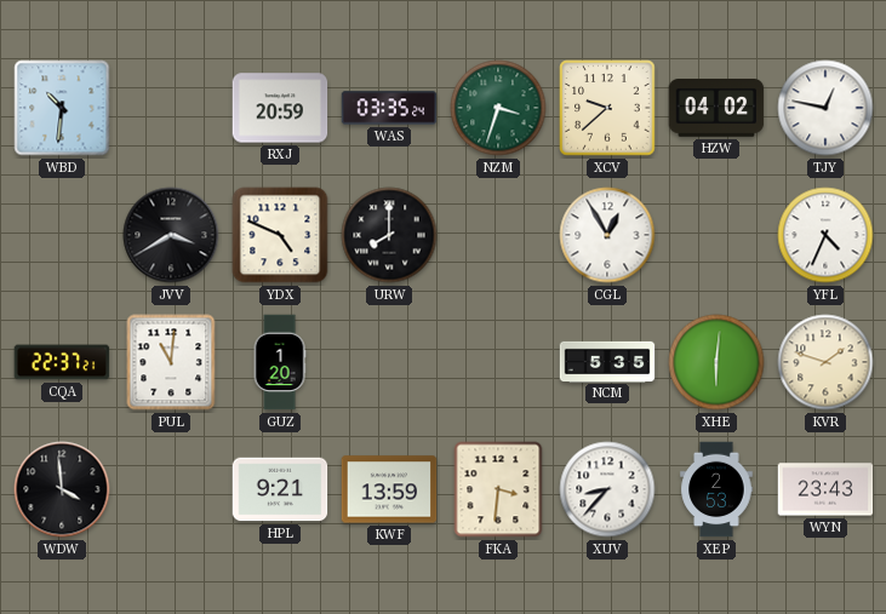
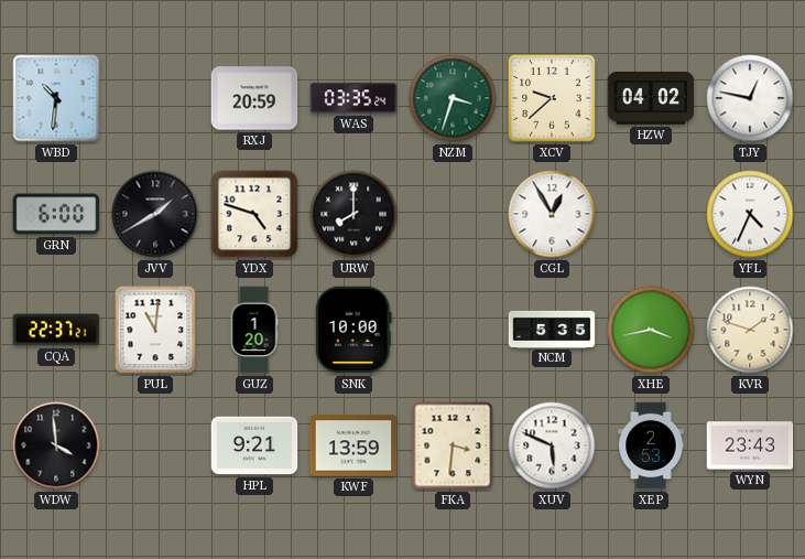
GRN: none -> 6:00 (56, 214)
JVV: 3:40 -> 1:40 (155, 214)
YDX: 4:49 -> 4:48 (254, 214)
SNK: none -> 10:00 (355, 330)
XHE: 6:01 -> 3:43 (651, 330)
XUV: 8:37 -> 5:49 (552, 445)
